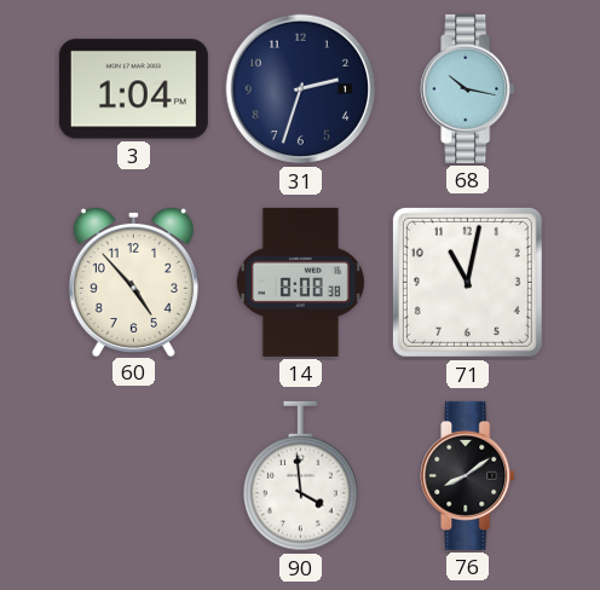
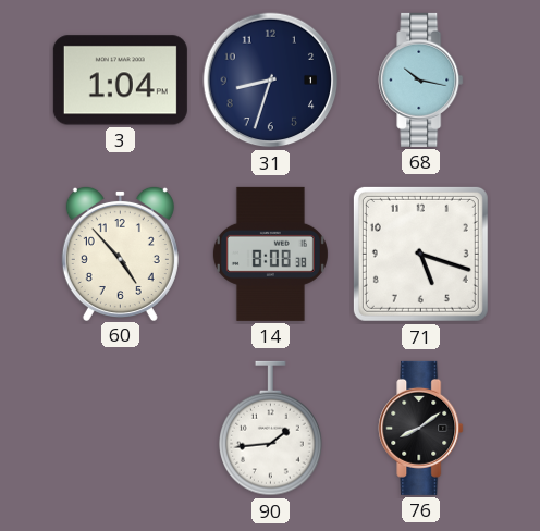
31: 2:33 -> 8:33 (271, 81)
71: 11:02 -> 5:18 (420, 254)
90: 3:59 -> 1:44 (271, 429)
